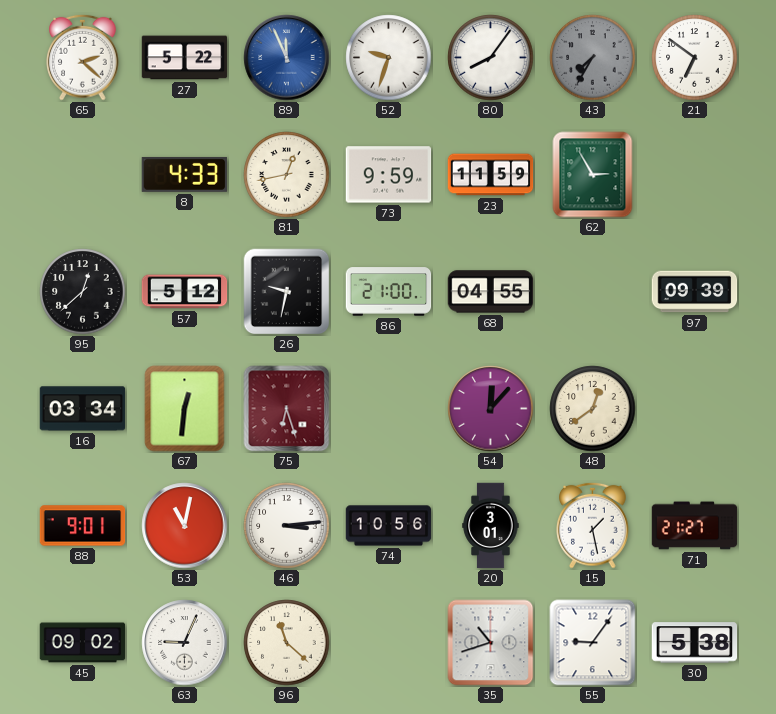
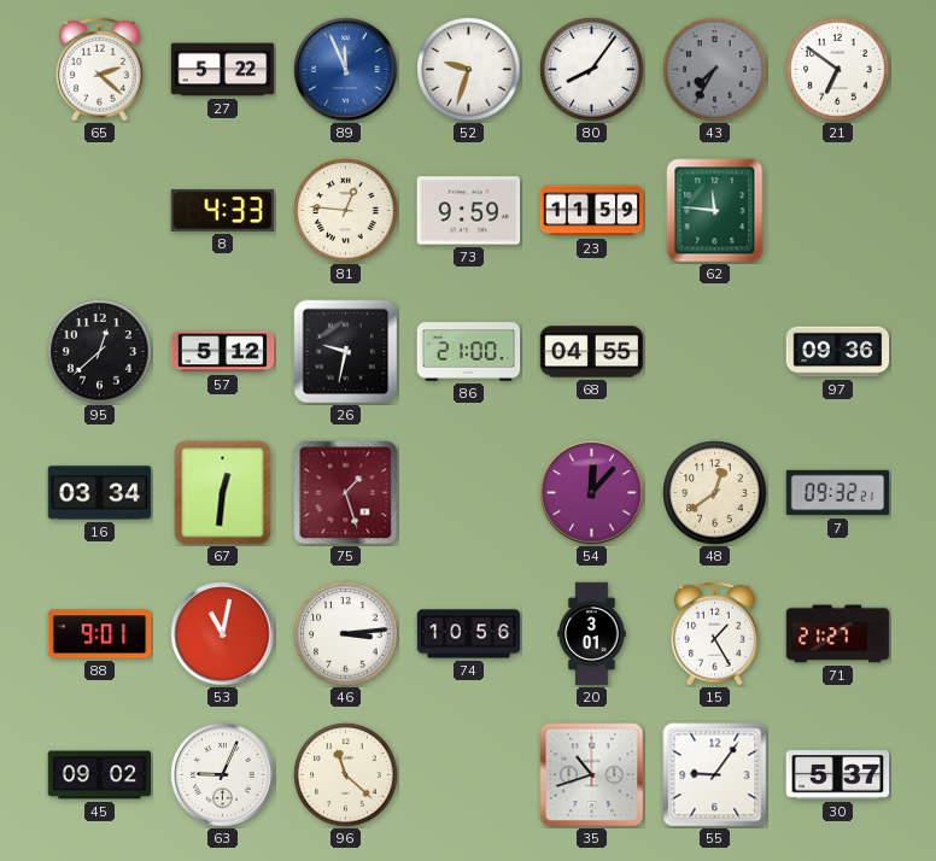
81: 12:43 -> 12:46 (346, 211)
62: 2:55 -> 11:46 (715, 211)
97: 09:39 -> 09:36 (838, 352)
75: 6:27 -> 1:27 (346, 493)
7: none -> 09:32 (838, 493)
15: 1:28 -> 1:25 (715, 633)
30: 5:38 -> 5:37 (838, 775)
